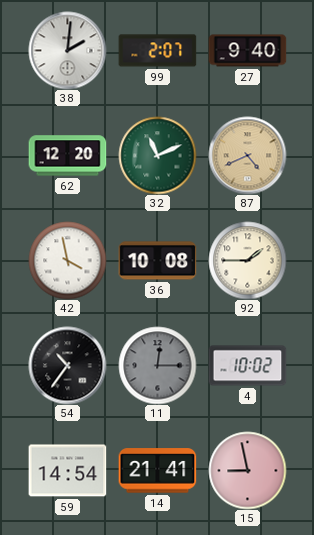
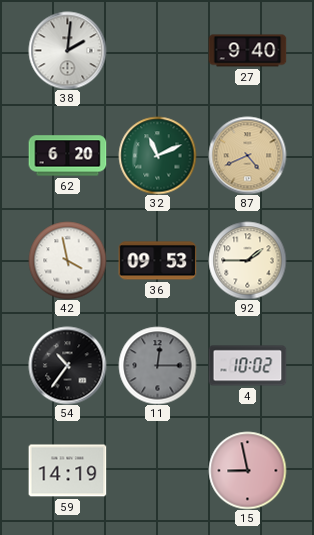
99: 2:07 -> none (157, 51)
62: 12:20 -> 6:20 (67, 156)
36: 10:08 -> 09:53 (157, 261)
59: 14:54 -> 14:19 (67, 471)
14: 21:41 -> none (157, 471)
